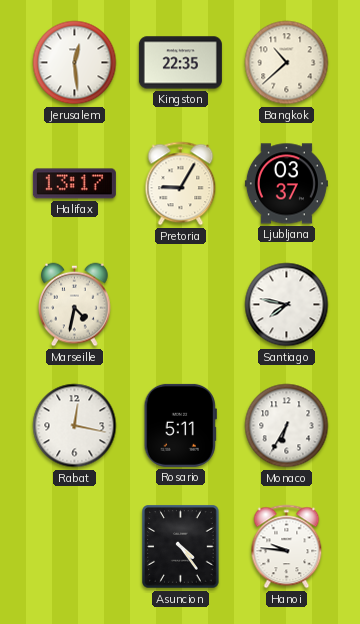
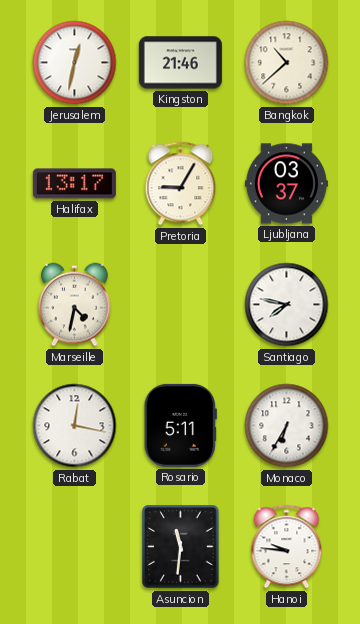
Jerusalem: 12:29 -> 12:32 (75, 63)
Kingston: 22:35 -> 21:46 (180, 63)
Asuncion: 4:24 -> 11:31 (181, 547)
